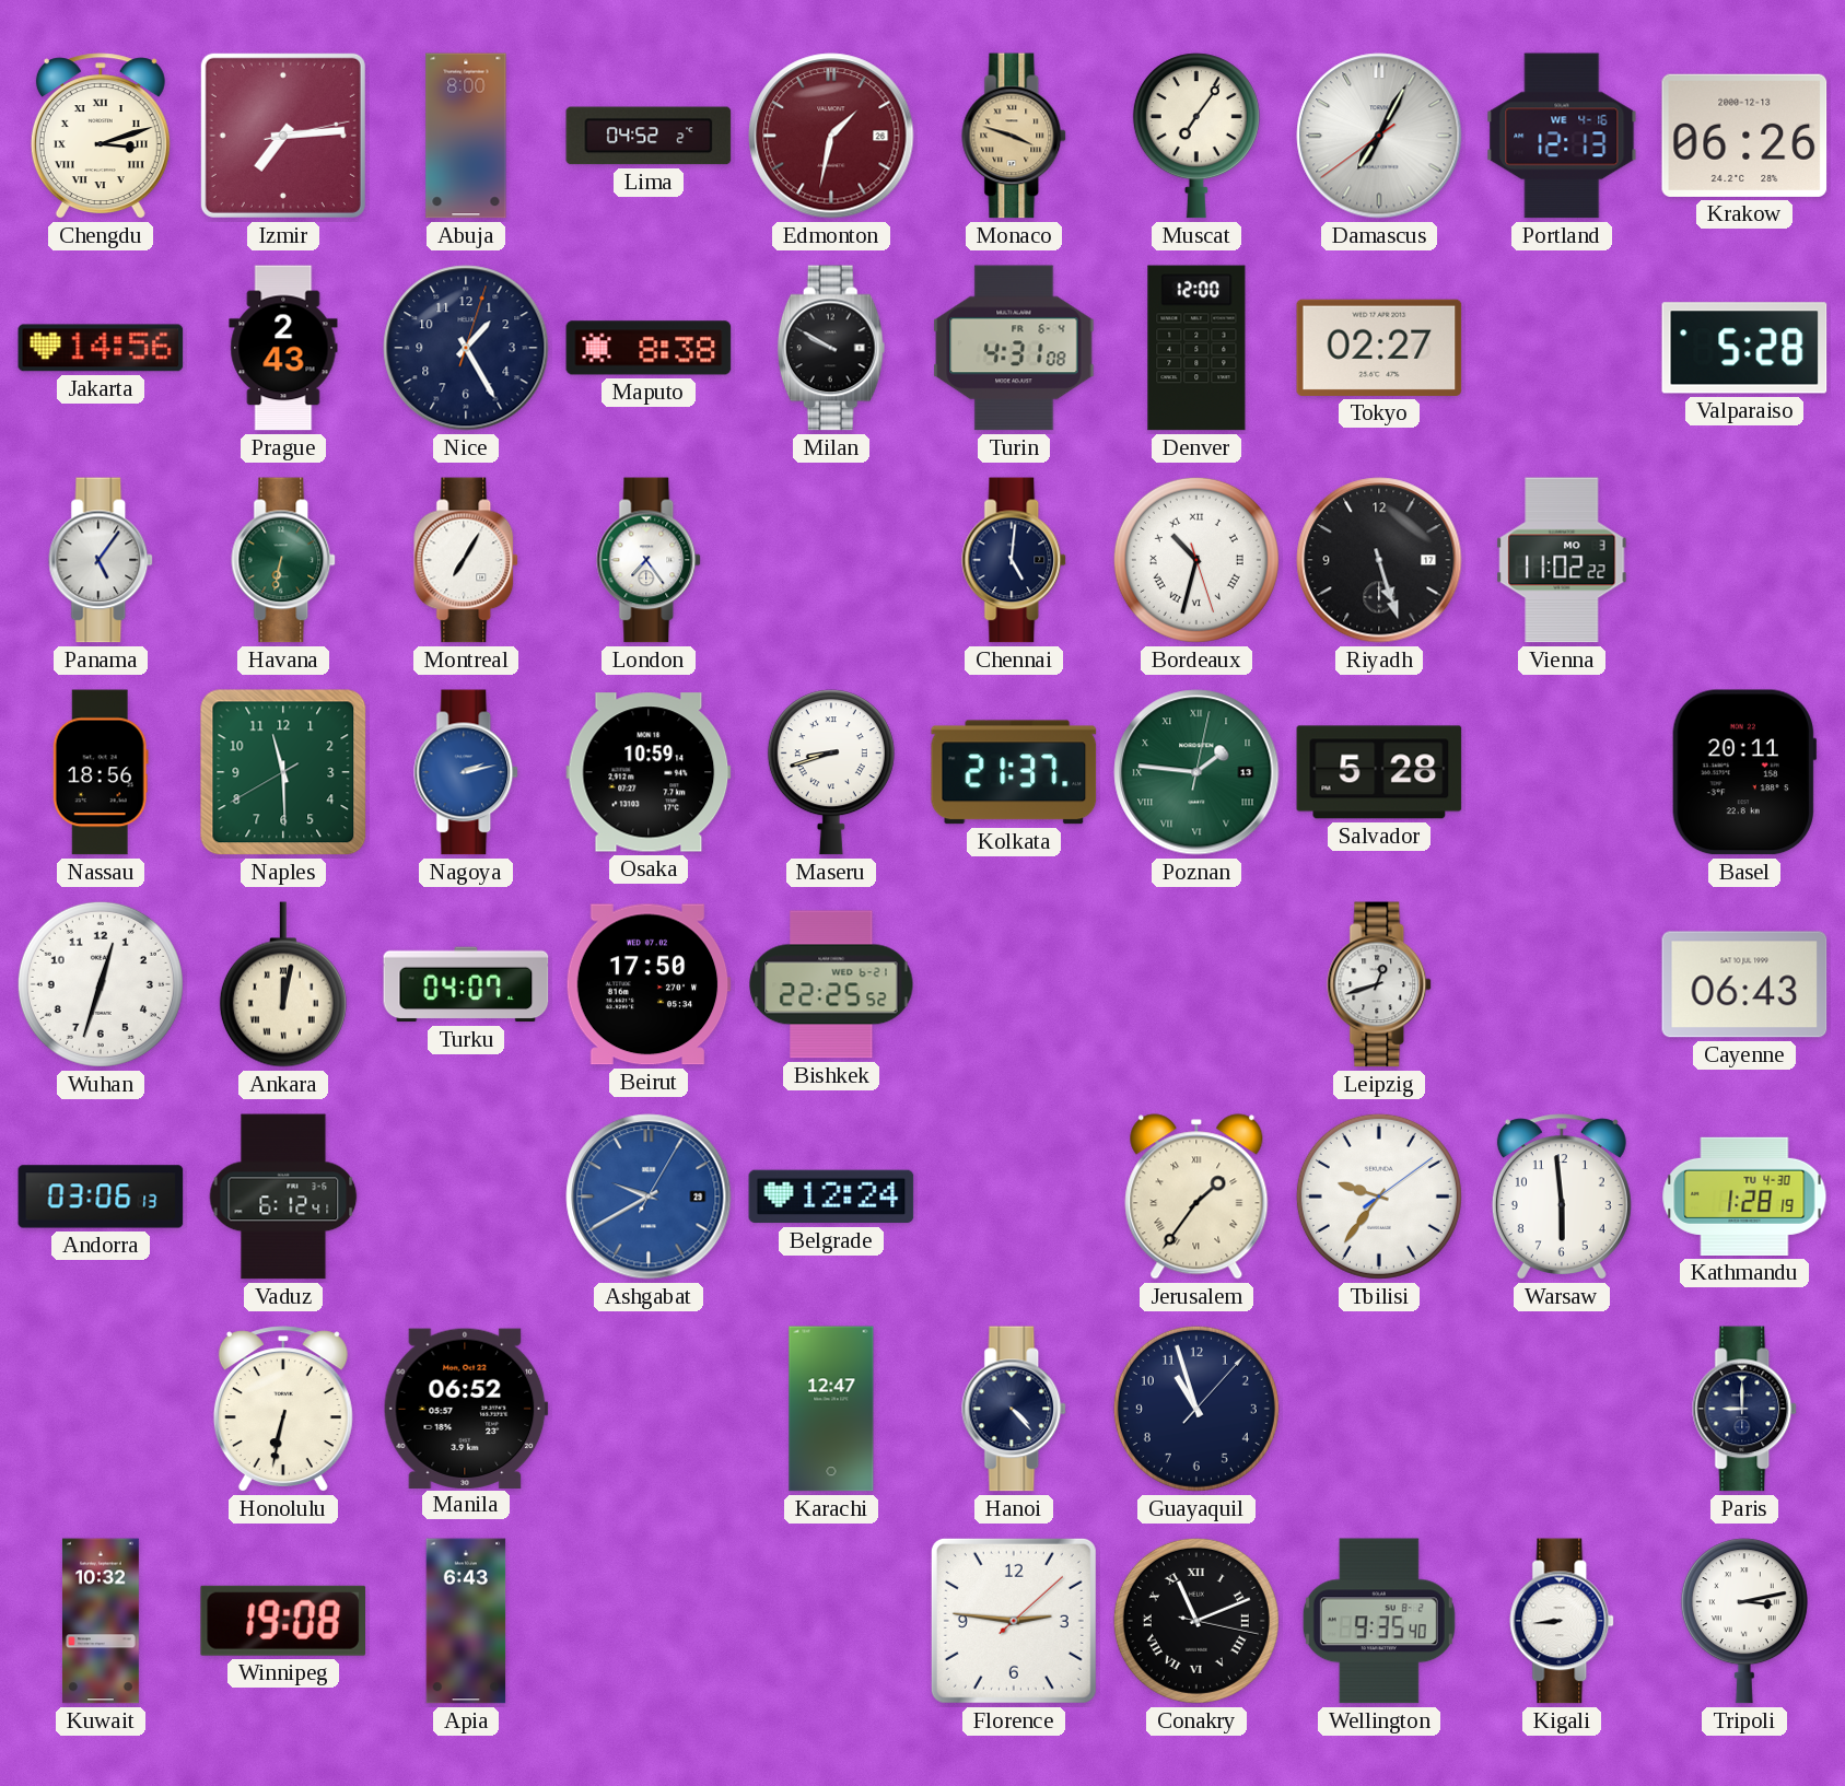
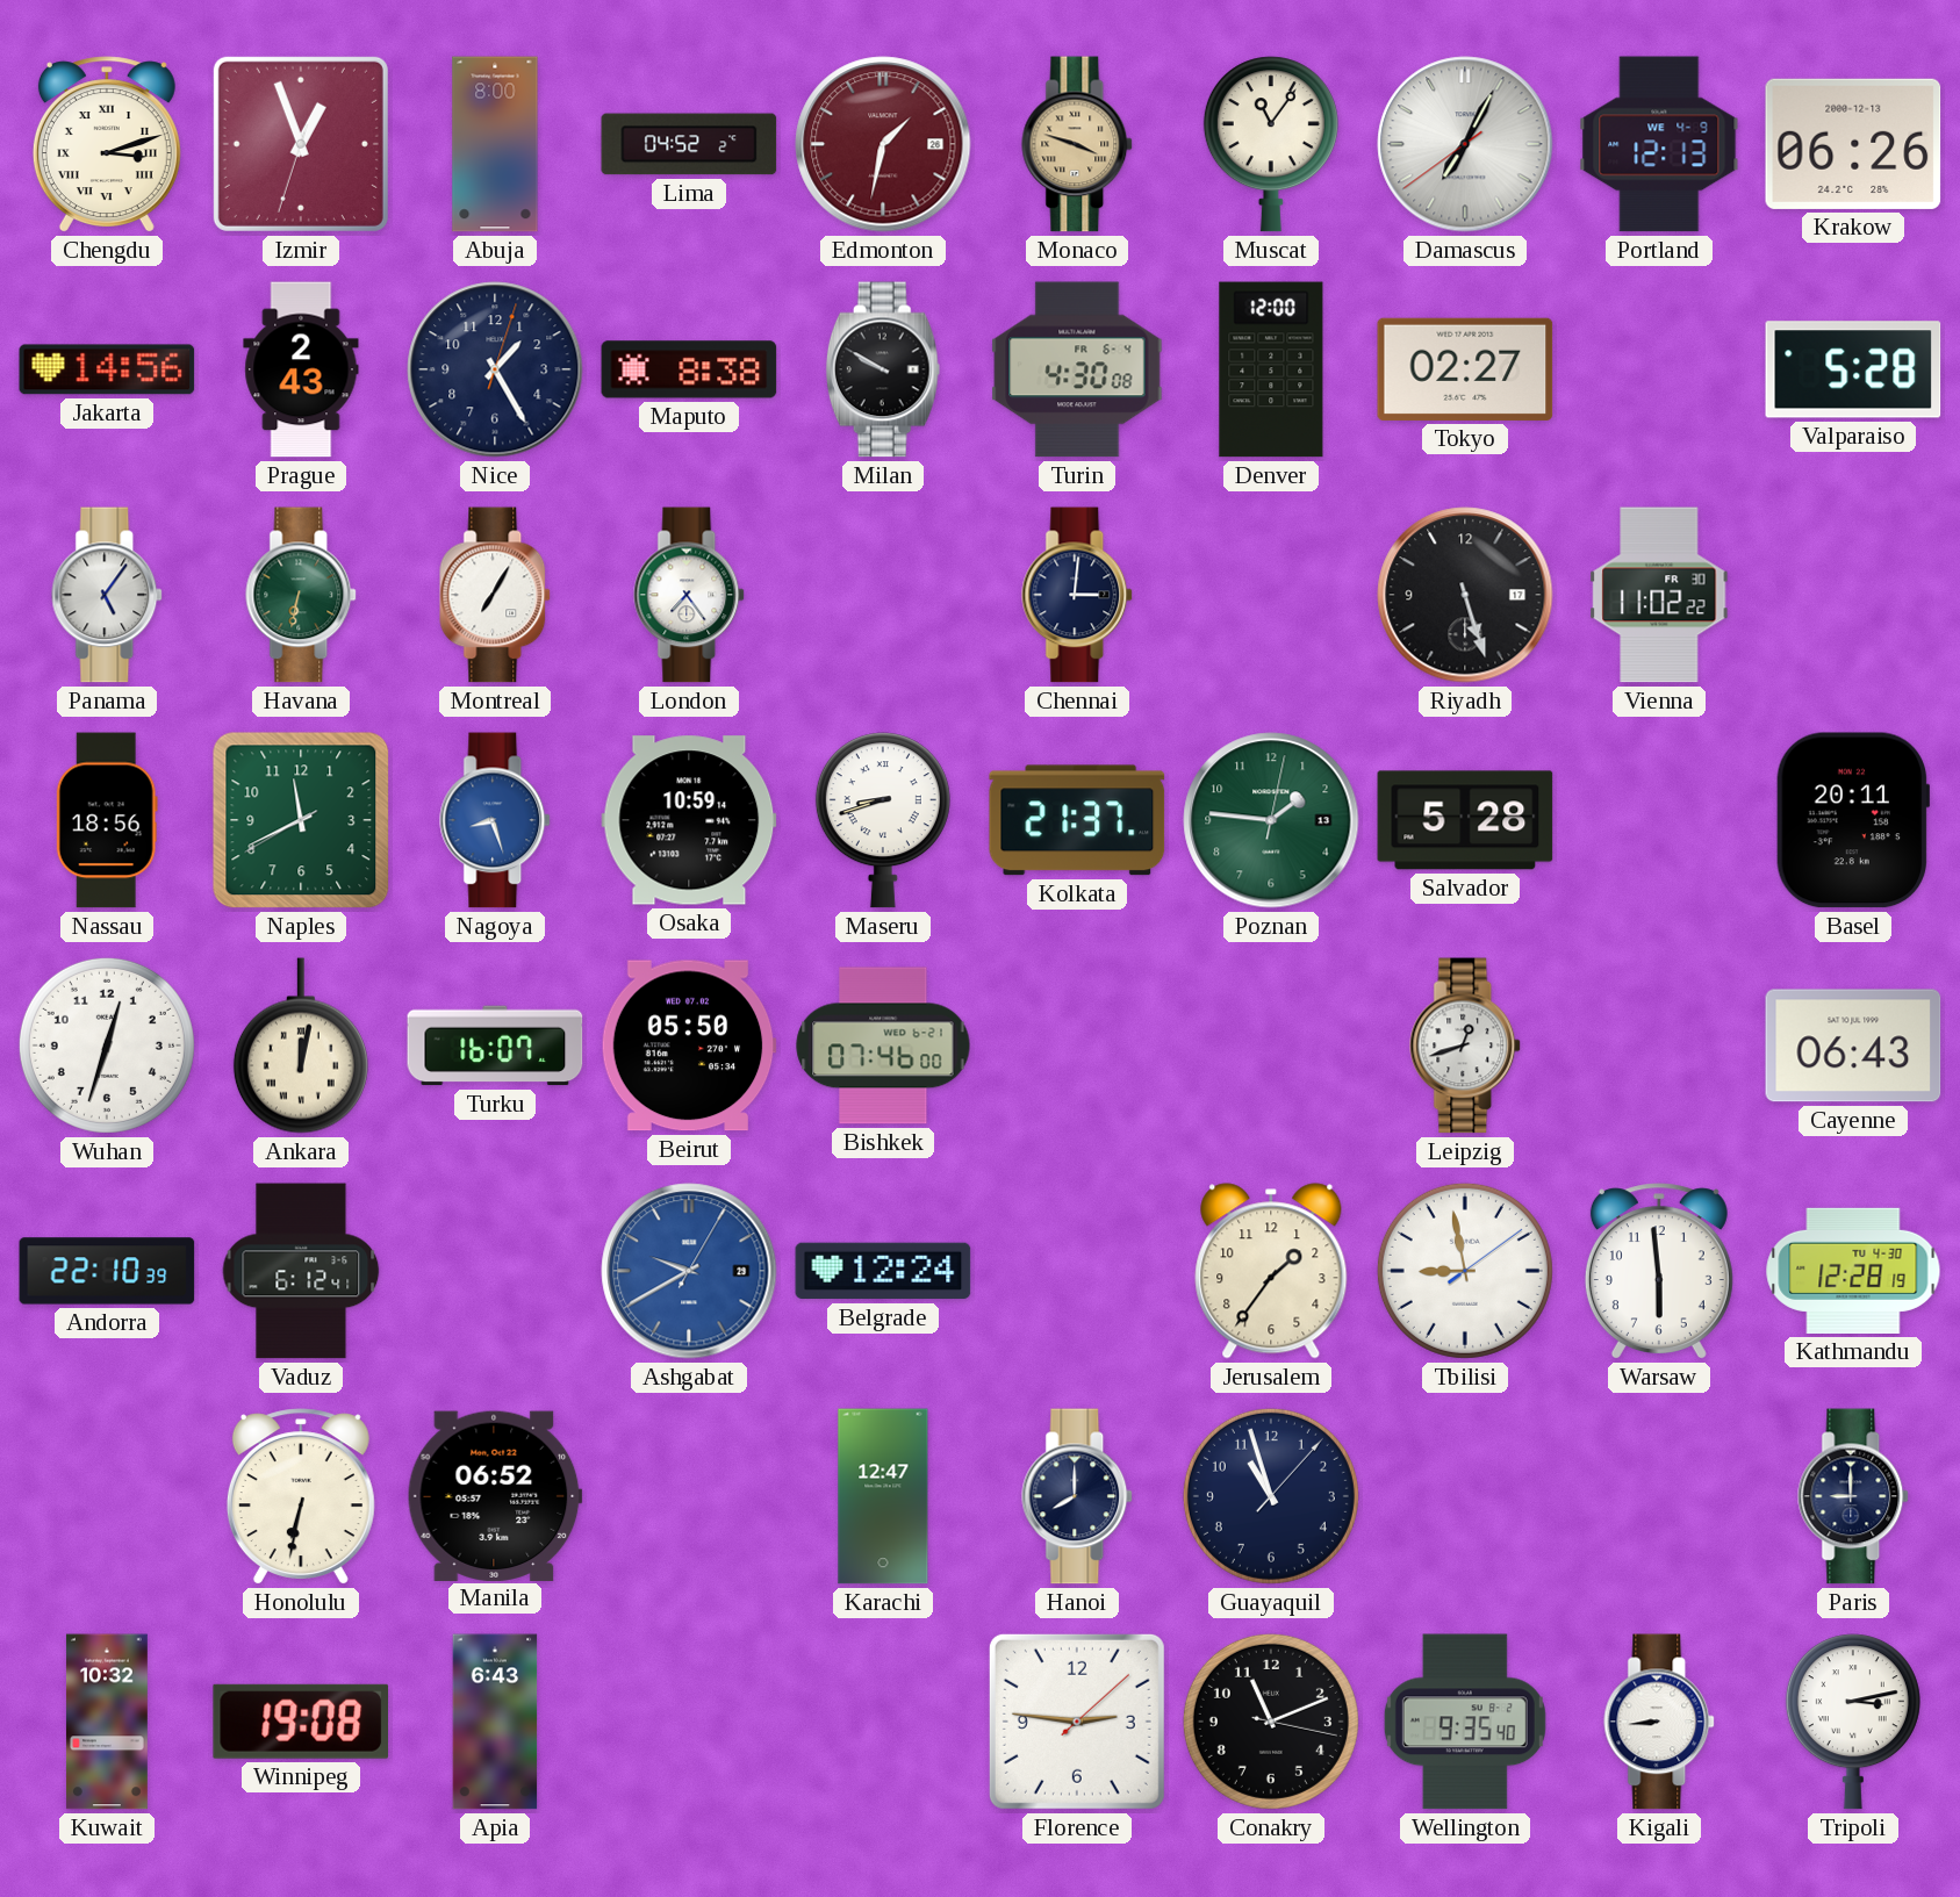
Izmir: 7:14 -> 12:56 (301, 144)
Muscat: 7:06 -> 11:06 (1271, 144)
Portland date: WE 4-16 -> WE 4-9 (1659, 144)
Turin: 4:31 -> 4:30 (1077, 369)
Chennai: 5:01 -> 3:01 (1078, 595)
Bordeaux: 10:32 -> none (1196, 560)
Vienna date: MO 3 -> FR 30 (1659, 595)
Naples: 11:29 -> 11:40 (301, 820)
Nagoya: 2:13 -> 8:27 (496, 820)
Poznan numerals: Roman -> Arabic (1271, 820)
Turku: 04:07 -> 16:07 (495, 1045)
Beirut: 17:50 -> 05:50 (689, 1045)
Bishkek: 22:25 -> 07:46 (883, 1045)
Andorra: 03:06 -> 22:10 (107, 1271)
Jerusalem numerals: Roman -> Arabic (1271, 1271)
Tbilisi: 9:36 -> 8:58 (1465, 1271)
Kathmandu: 1:28 -> 12:28 (1853, 1271)
Hanoi: 4:23 -> 8:00 (1078, 1496)
Conakry numerals: Roman -> Arabic (1271, 1722)
